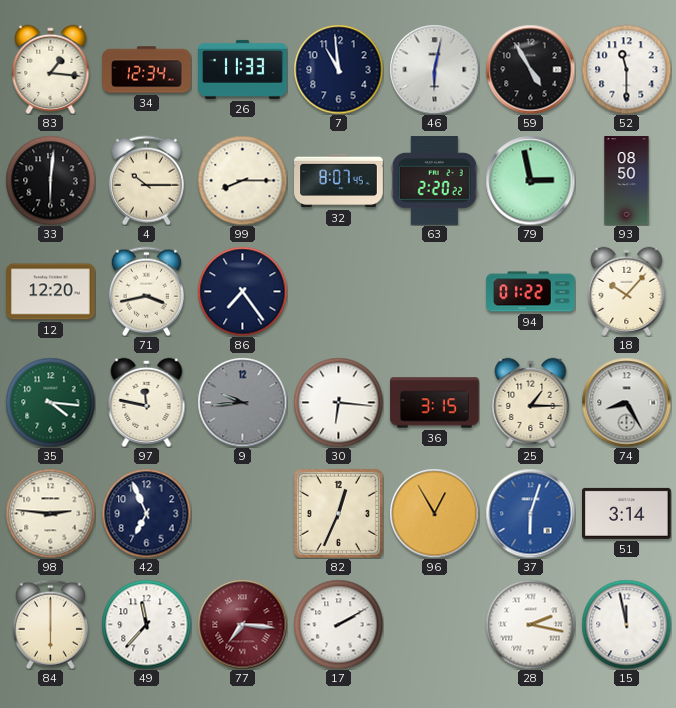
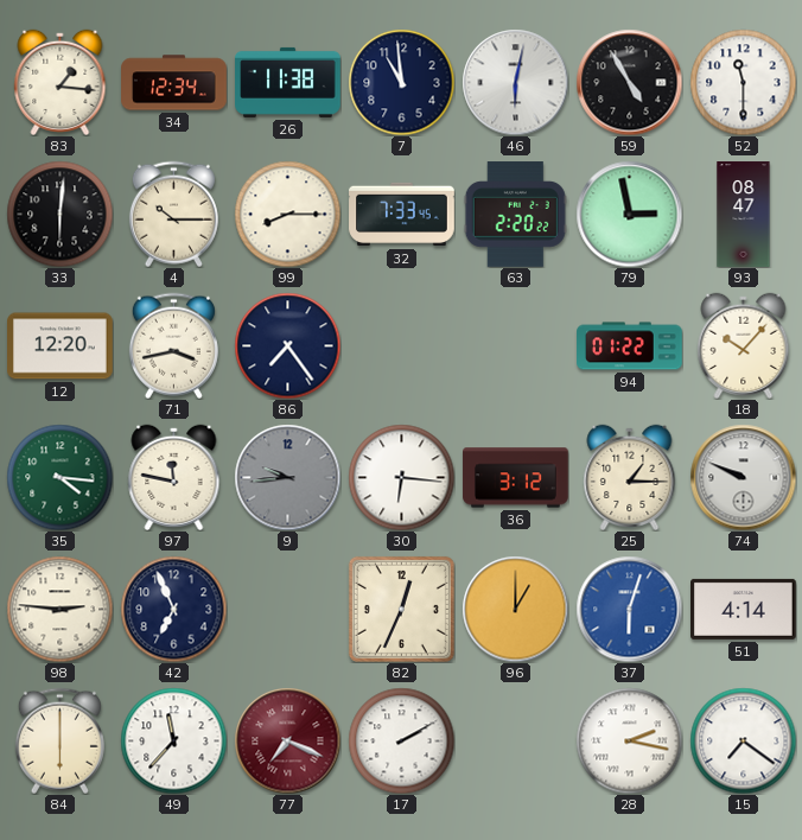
26: 11:33 -> 11:38 (288, 82)
32: 8:07 -> 7:33 (402, 215)
93: 08:50 -> 08:47 (744, 215)
36: 3:15 -> 3:12 (516, 478)
74: 8:25 -> 9:49 (743, 477)
96: 12:55 -> 1:00 (515, 609)
51: 3:14 -> 4:14 (744, 609)
77: 7:16 -> 7:19 (287, 740)
15: 11:58 -> 7:21 (743, 740)
